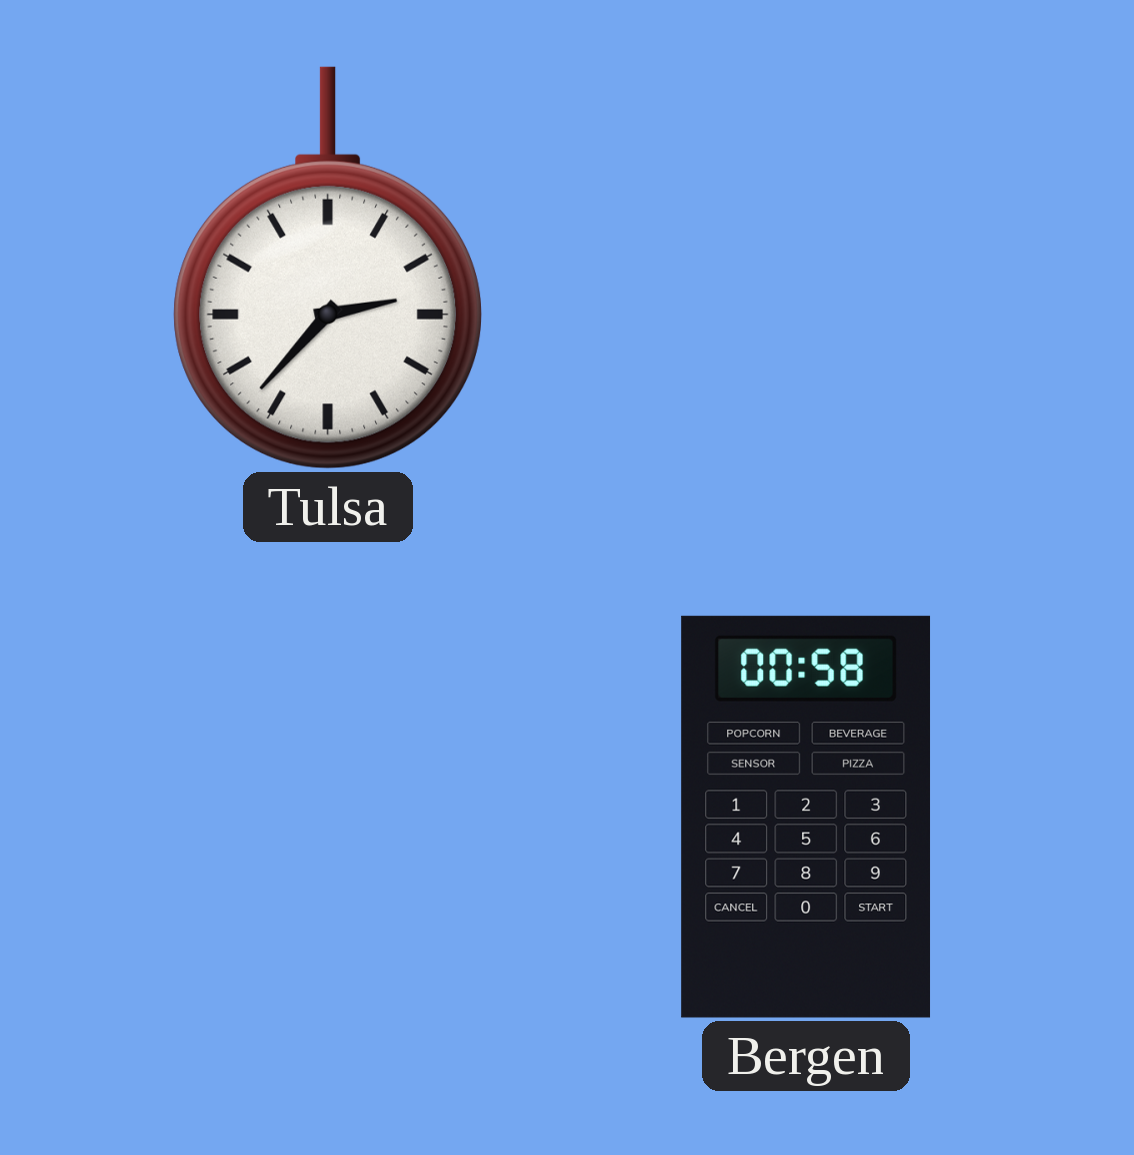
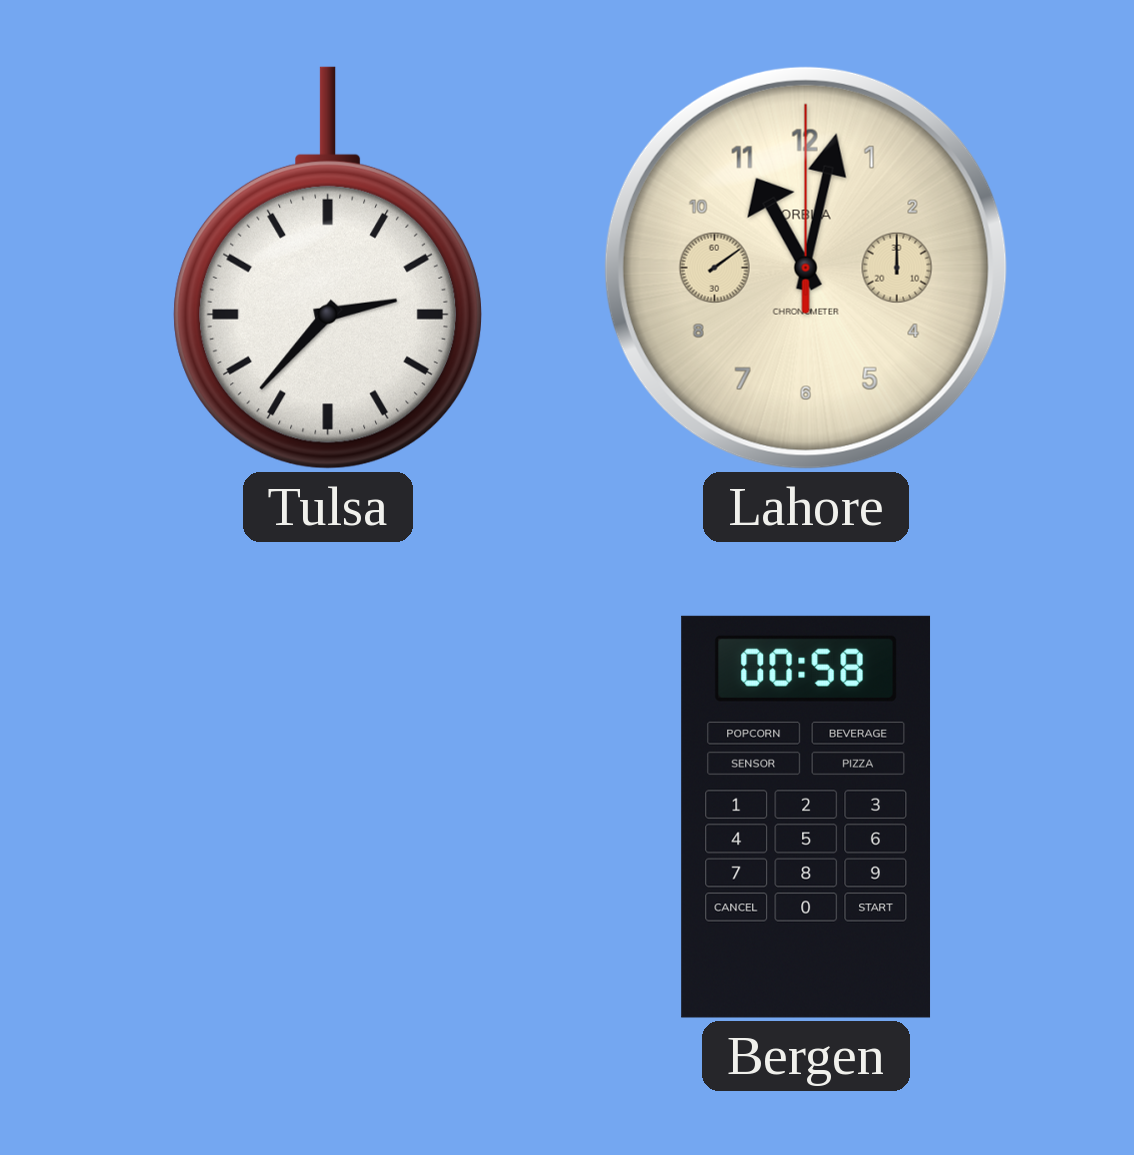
Lahore: none -> 11:02 (806, 268)
